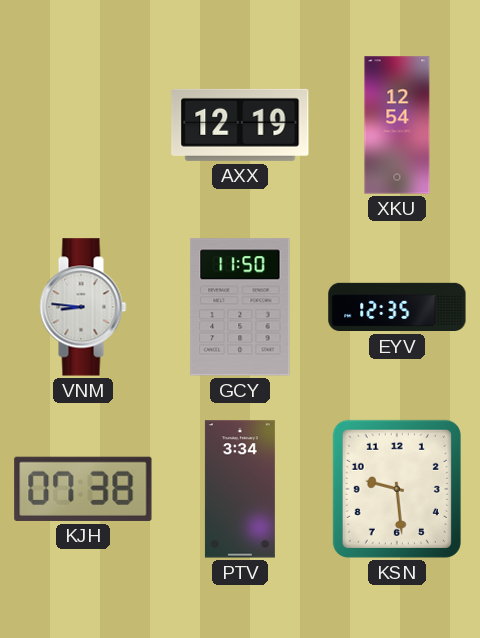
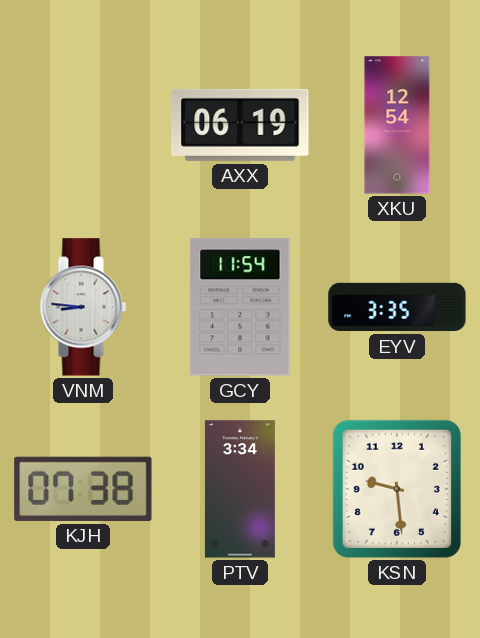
AXX: 12:19 -> 06:19 (240, 125)
GCY: 11:50 -> 11:54 (240, 307)
EYV: 12:35 -> 3:35 (397, 307)
